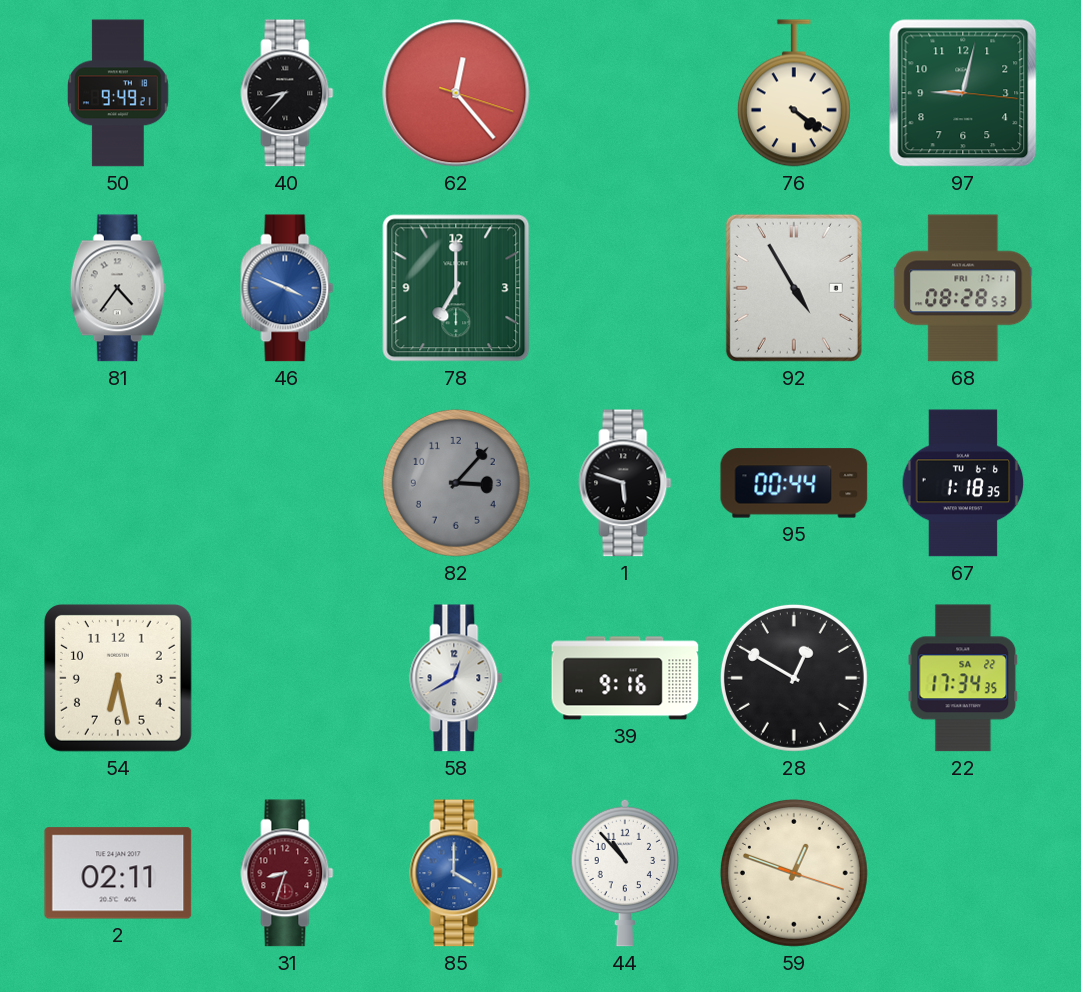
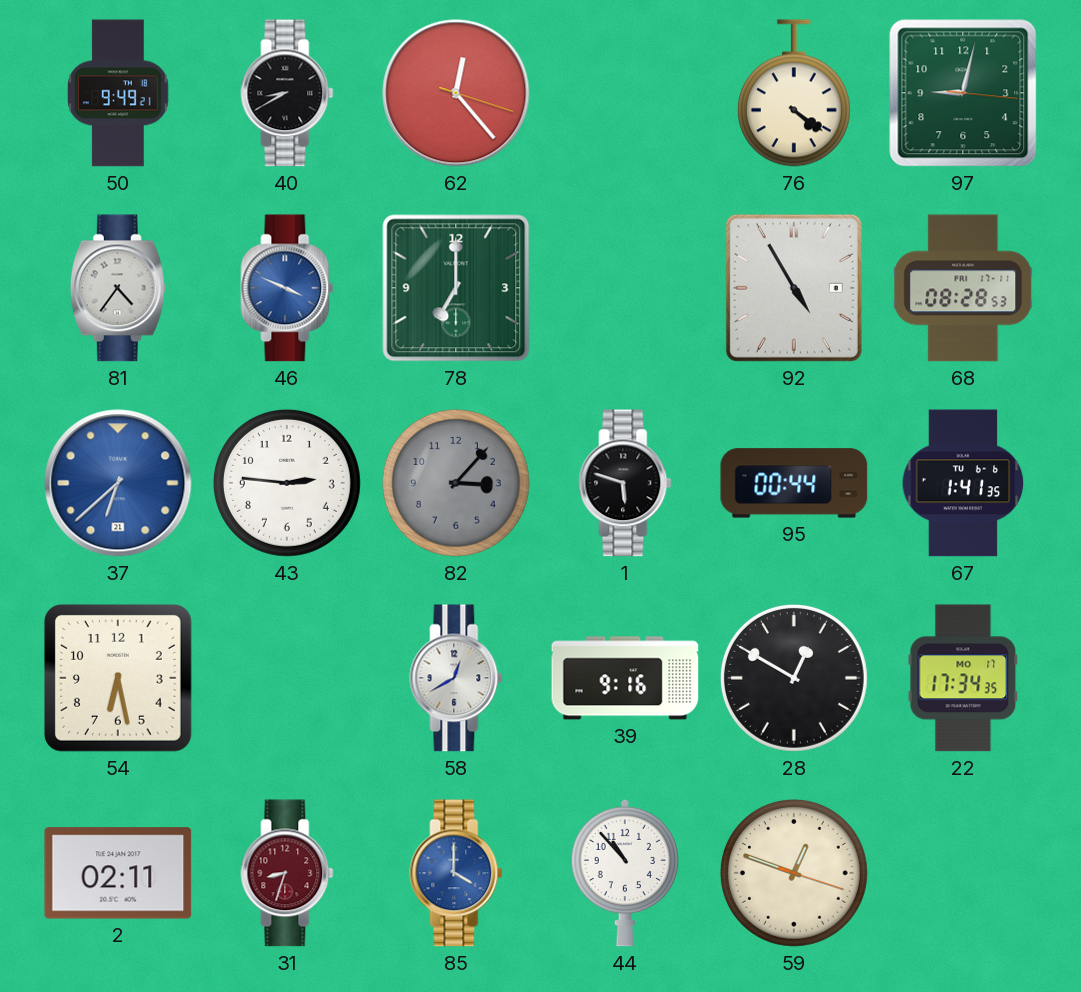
40: 8:37 -> 8:40 (287, 93)
37: none -> 6:38 (118, 483)
43: none -> 2:46 (287, 483)
67: 1:18 -> 1:41 (963, 483)
22 date: SA 22 -> MO 17 (963, 678)
